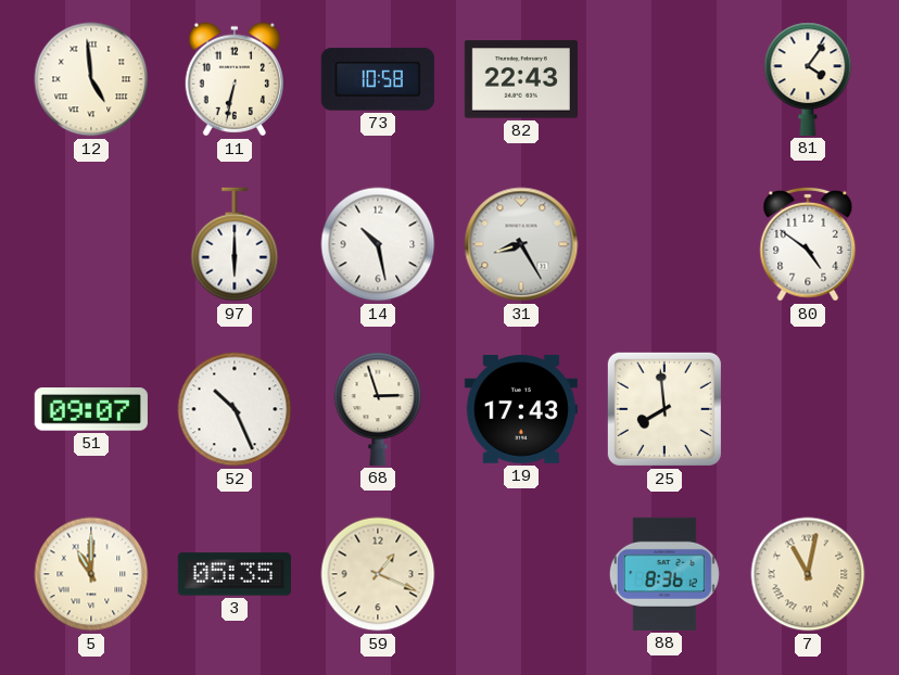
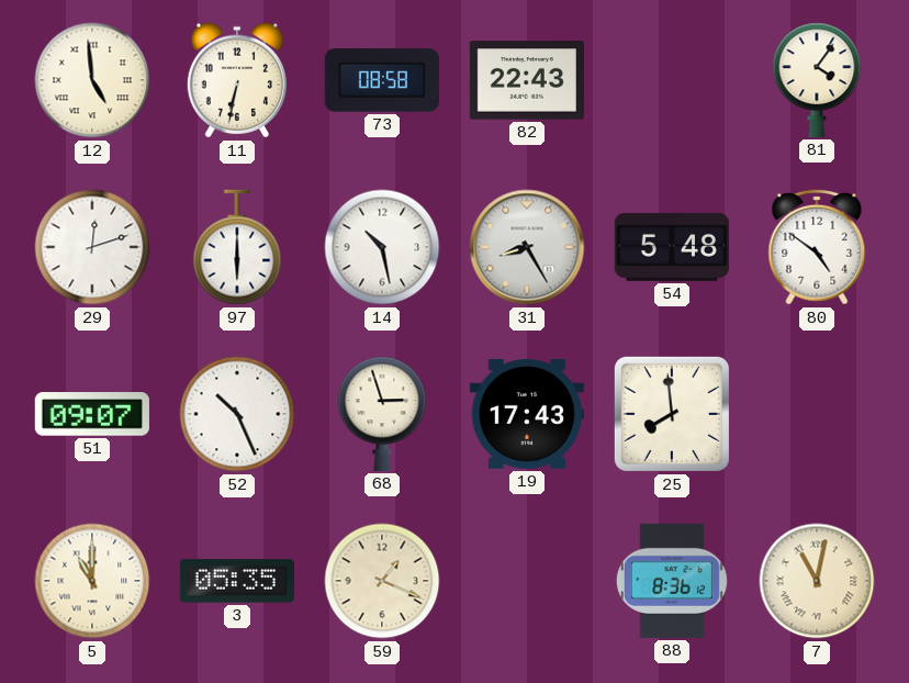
73: 10:58 -> 08:58 (382, 80)
29: none -> 12:12 (92, 247)
54: none -> 5:48 (672, 247)
